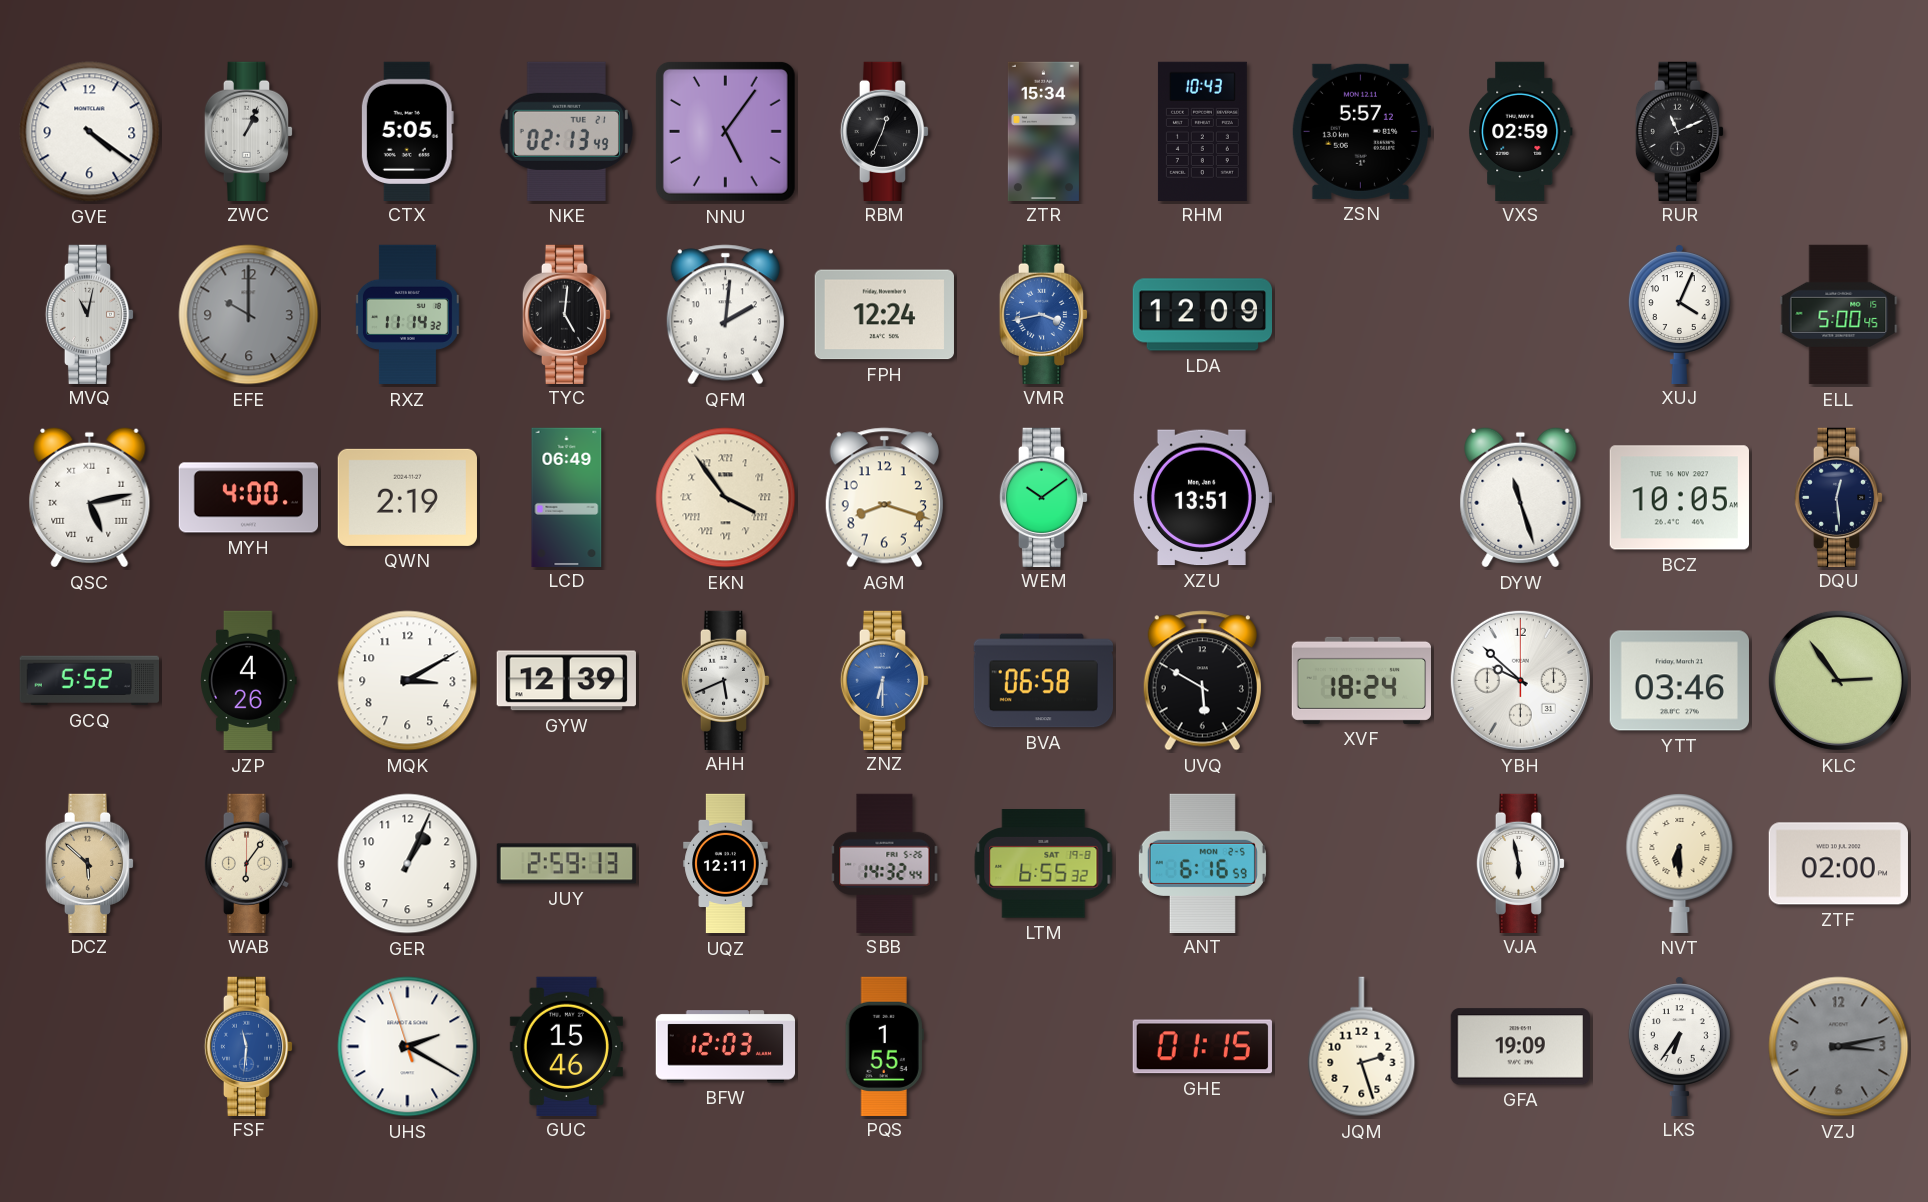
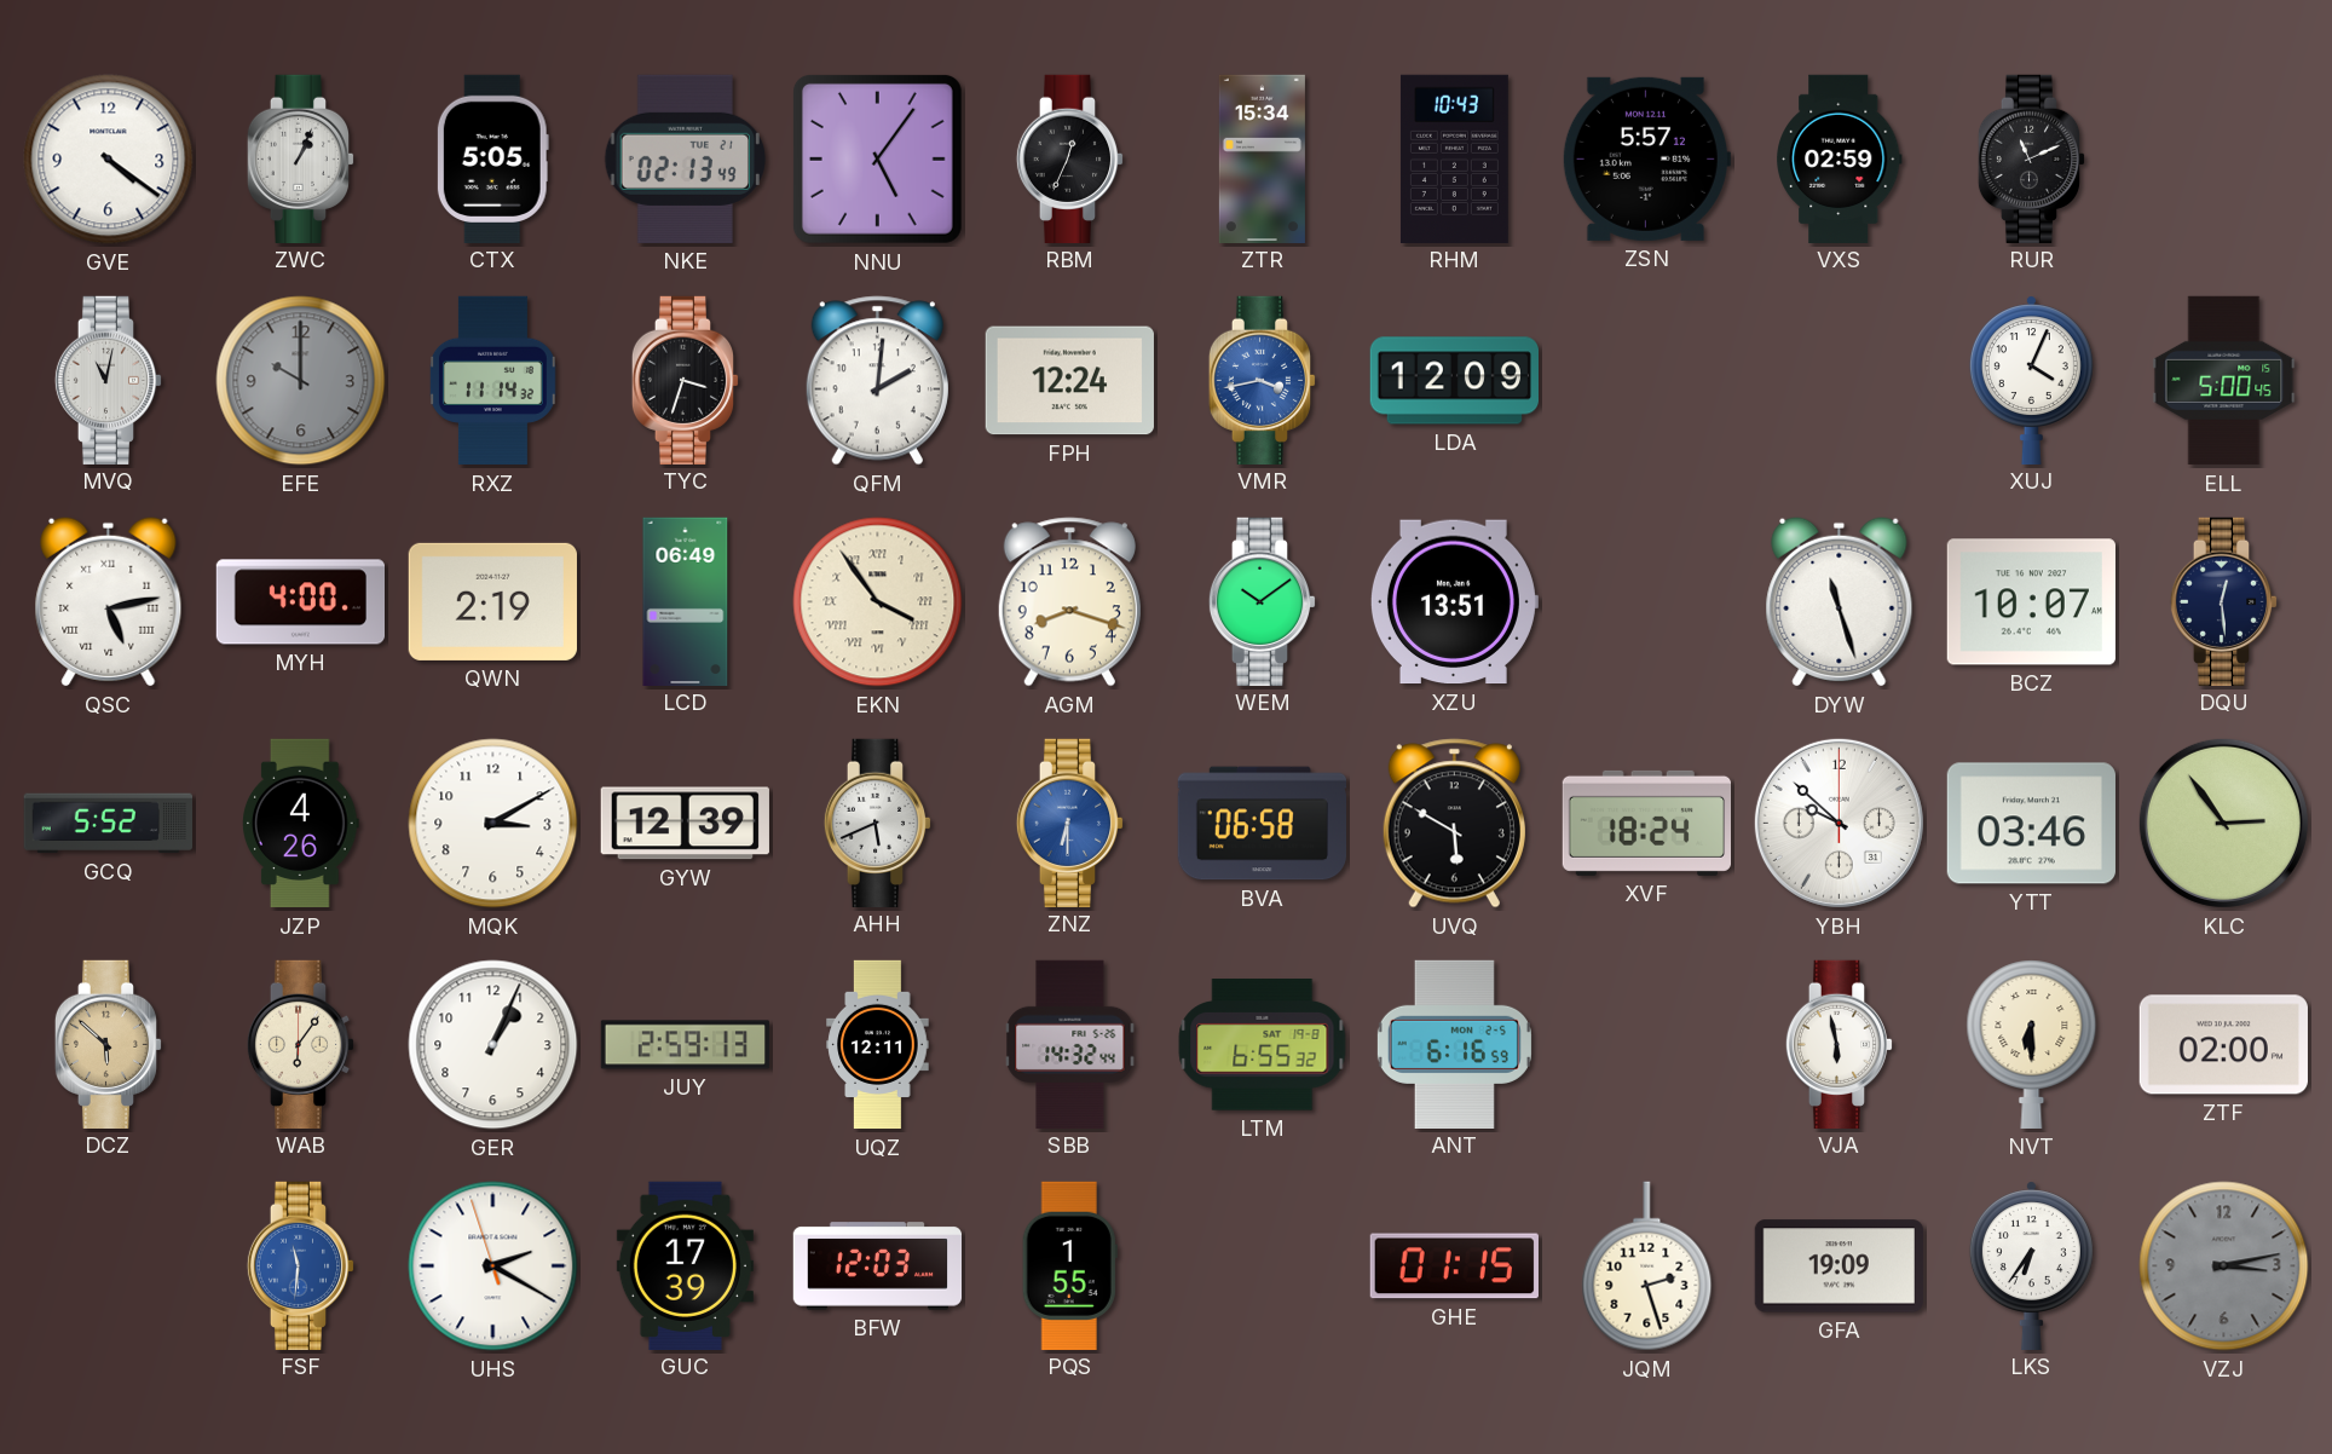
TYC: 5:01 -> 3:33 (686, 380)
BCZ: 10:05 -> 10:07 (2031, 602)
GUC: 15:46 -> 17:39 (685, 1265)
